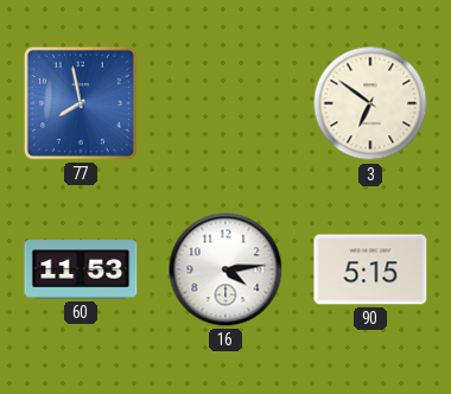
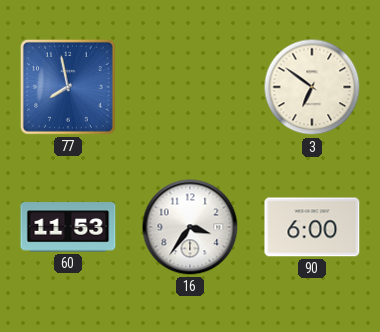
16: 4:14 -> 3:36 (190, 227)
90: 5:15 -> 6:00 (312, 227)
